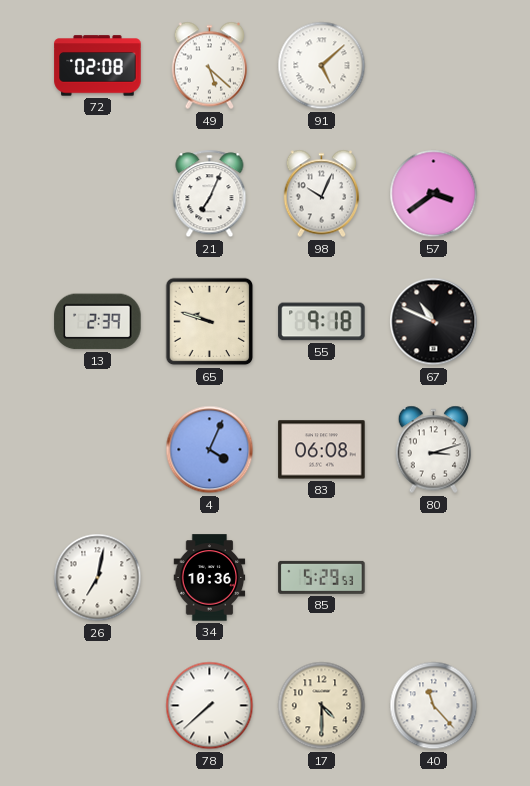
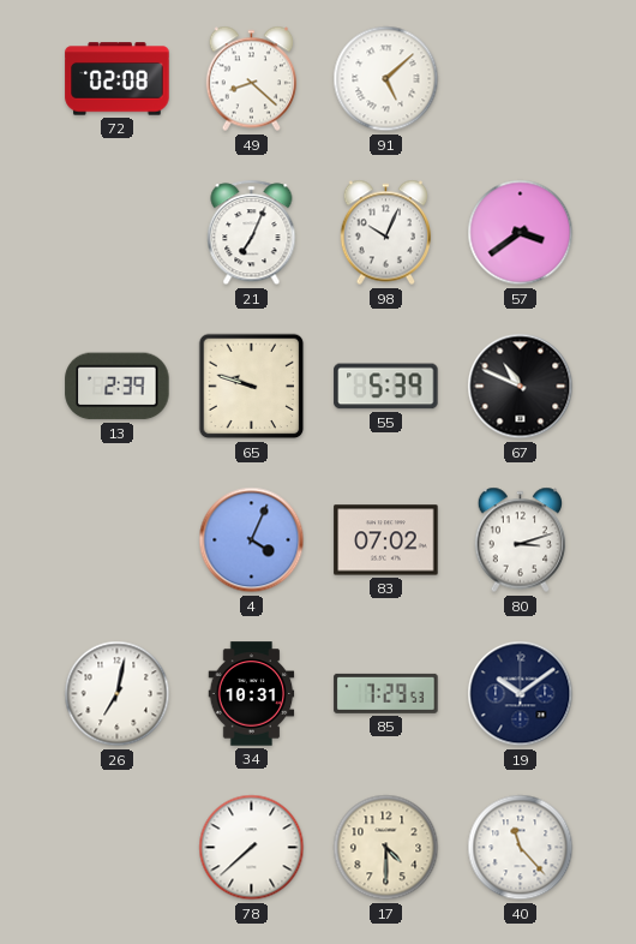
49: 5:22 -> 8:22 (252, 79)
55: 9:18 -> 5:39 (386, 387)
83: 06:08 -> 07:02 (386, 540)
34: 10:36 -> 10:31 (252, 694)
85: 5:29 -> 7:29 (386, 693)
19: none -> 10:09 (521, 694)
